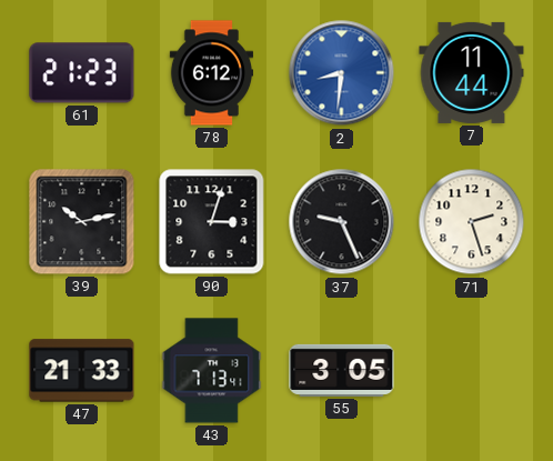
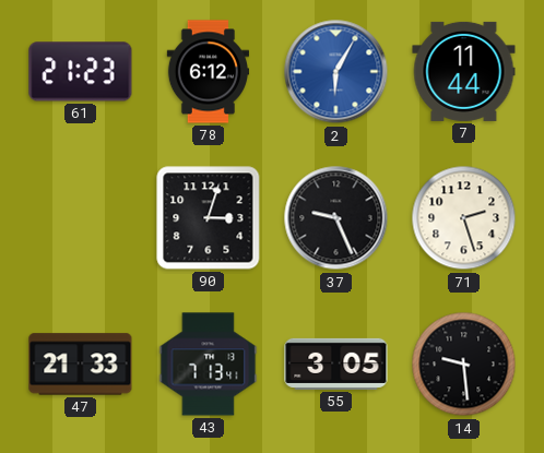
2: 8:31 -> 6:05 (336, 72)
39: 10:13 -> none (82, 222)
14: none -> 9:29 (464, 365)
